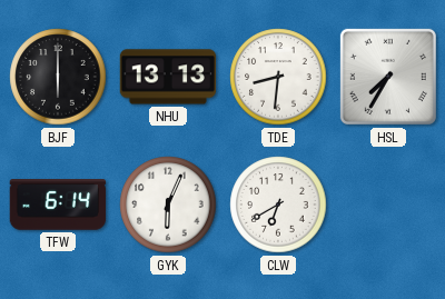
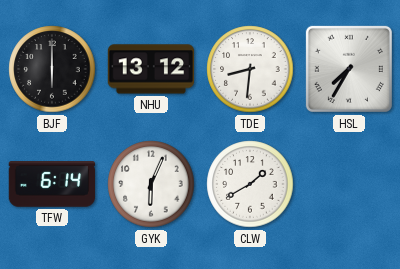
NHU: 13:13 -> 13:12 (151, 69)
CLW: 6:40 -> 1:40 (250, 184)
